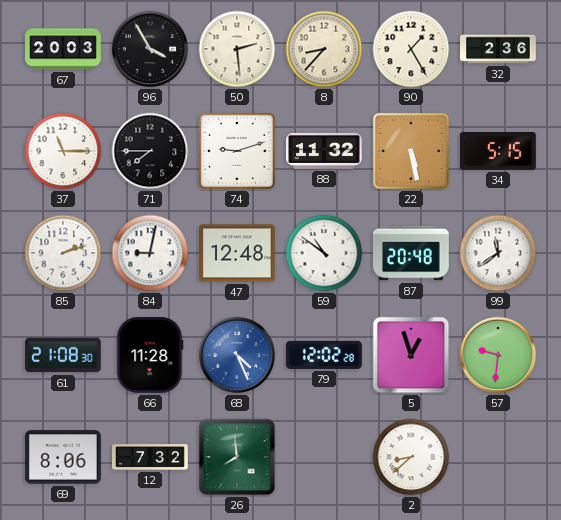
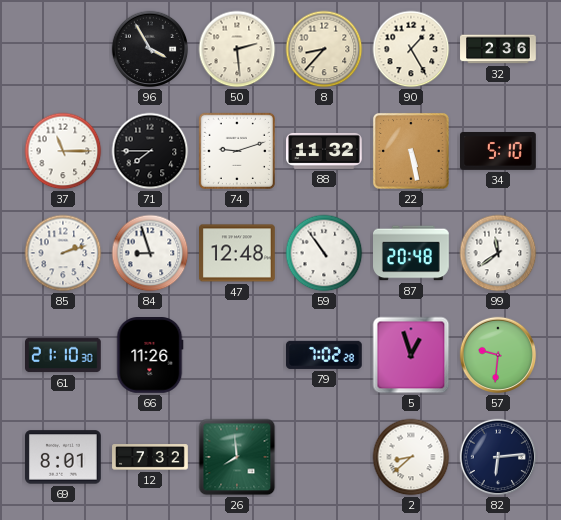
67: 20:03 -> none (63, 49)
34: 5:15 -> 5:10 (499, 152)
84: 9:02 -> 8:57 (150, 253)
59: 10:51 -> 10:54 (324, 253)
61: 21:08 -> 21:10 (64, 355)
66: 11:28 -> 11:26 (150, 356)
68: 4:26 -> none (237, 355)
79: 12:02 -> 7:02 (325, 355)
69: 8:06 -> 8:01 (64, 457)
82: none -> 6:14 (498, 457)
